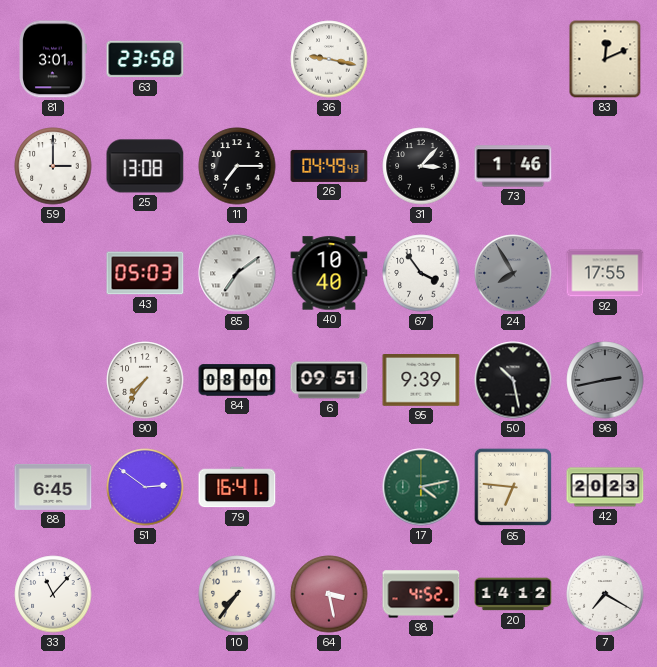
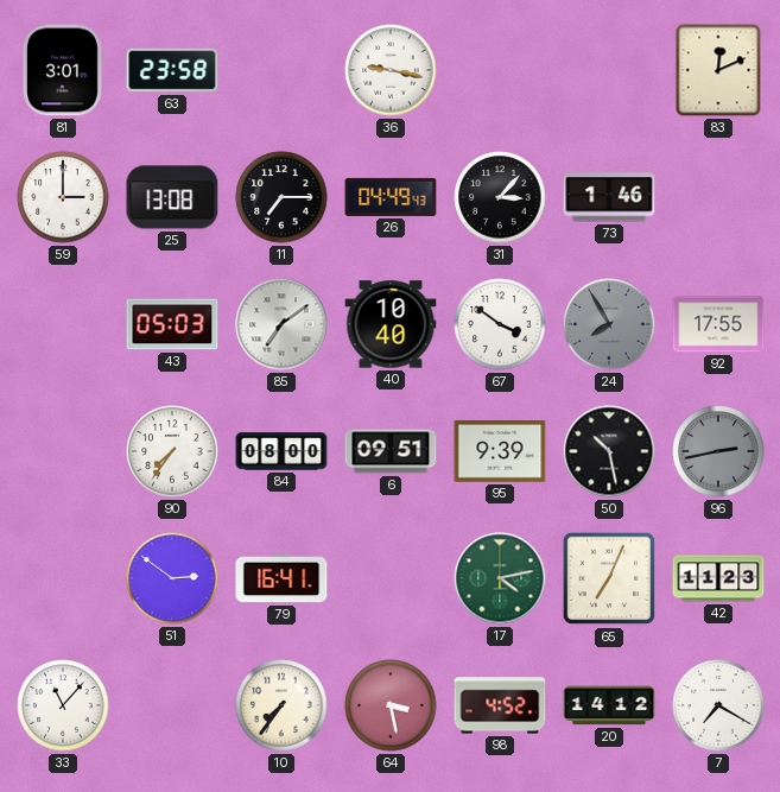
67: 3:54 -> 3:51 (500, 324)
88: 6:45 -> none (53, 487)
65: 6:46 -> 7:04 (609, 578)
42: 20:23 -> 11:23 (718, 578)
